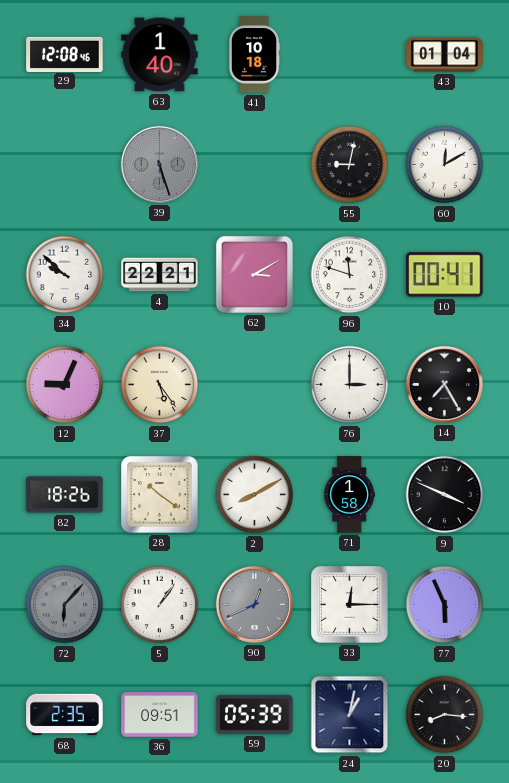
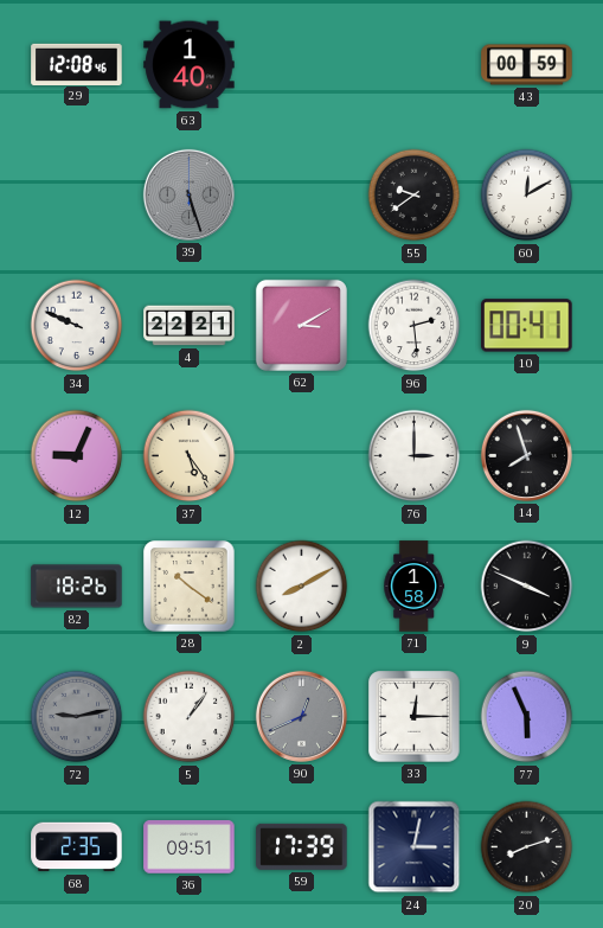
41: 10:18 -> none (254, 55)
43: 01:04 -> 00:59 (527, 65)
55: 9:02 -> 9:39 (415, 196)
34: 9:52 -> 9:49 (77, 326)
96: 11:48 -> 2:29 (415, 326)
14: 7:25 -> 7:57 (526, 455)
72: 6:07 -> 9:13 (77, 717)
59: 05:39 -> 17:39 (302, 846)
24: 1:02 -> 3:02 (415, 847)
20: 8:16 -> 8:12 (527, 847)
